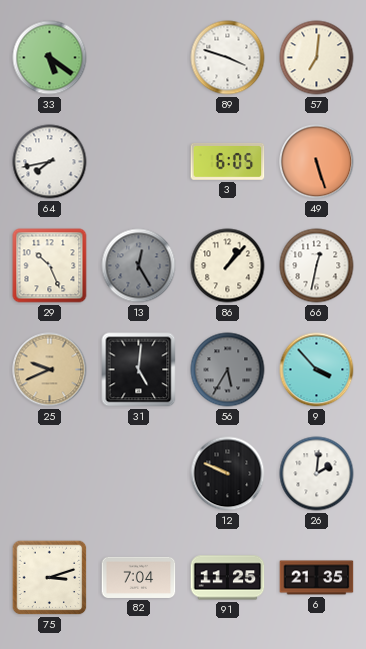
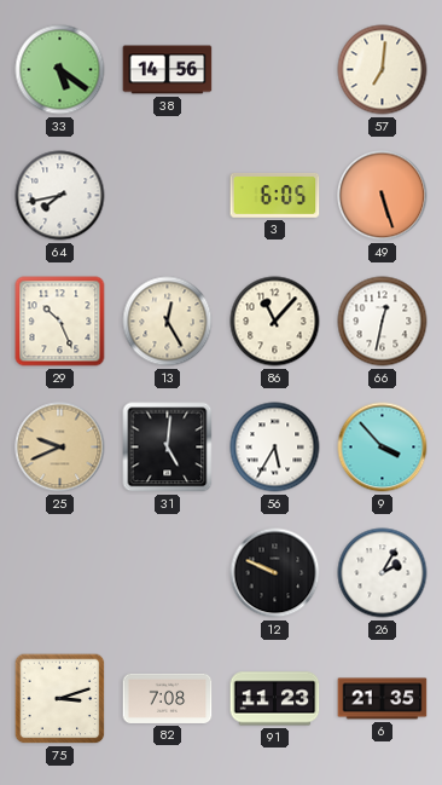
38: none -> 14:56 (168, 70)
89: 3:48 -> none (228, 58)
13 dial: grey -> cream (168, 322)
86: 1:07 -> 11:07 (275, 322)
56 dial: grey -> white (275, 448)
26: 2:01 -> 2:05 (383, 573)
82: 7:04 -> 7:08 (168, 698)
91: 11:25 -> 11:23 (275, 699)
